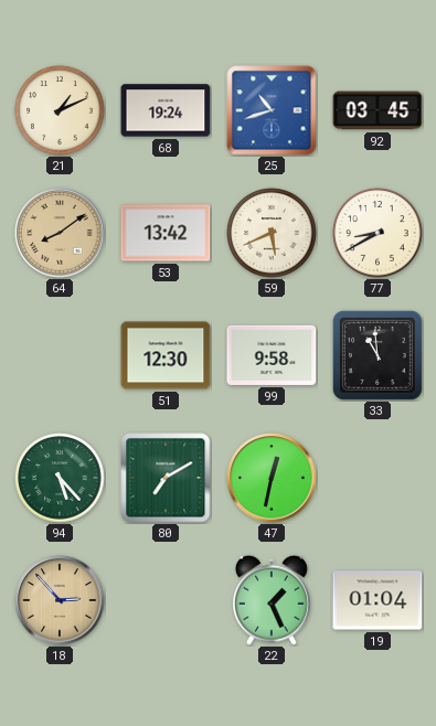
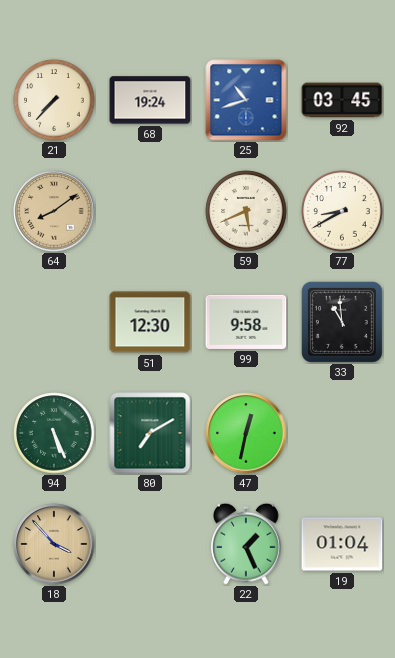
21: 1:11 -> 7:37 (54, 100)
53: 13:42 -> none (166, 233)
94: 5:23 -> 5:26 (54, 433)
18: 2:53 -> 3:53 (54, 544)
